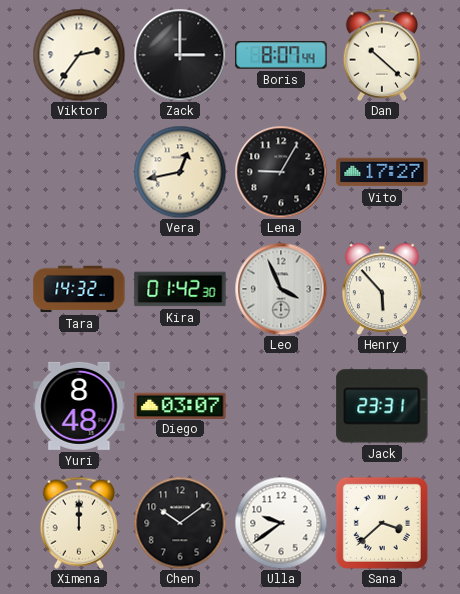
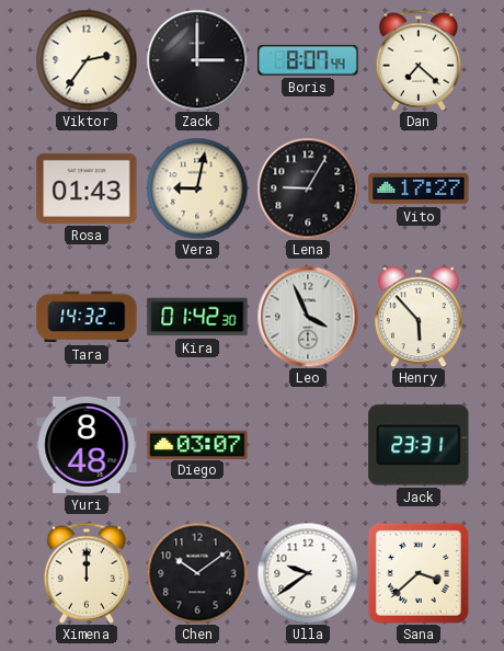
Dan: 10:22 -> 7:22 (419, 60)
Rosa: none -> 01:43 (87, 189)
Vera: 12:43 -> 9:02 (197, 189)
